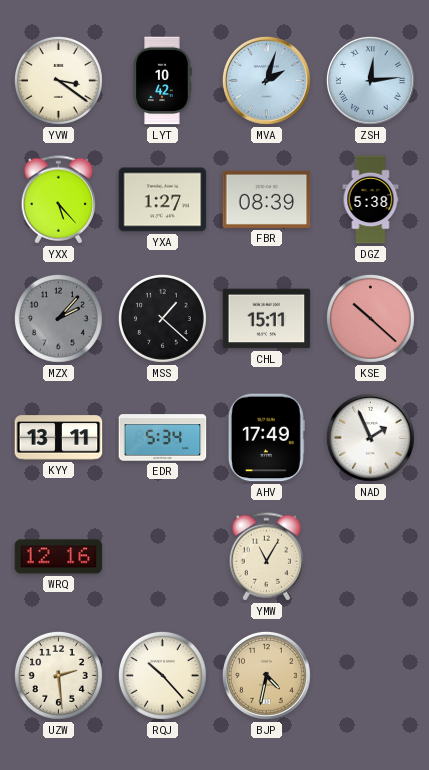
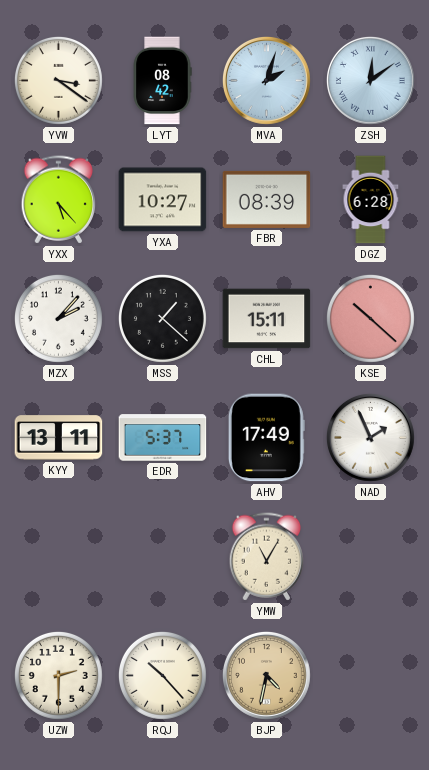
LYT: 10:42 -> 08:42 (162, 81)
ZSH: 12:14 -> 12:09 (370, 80)
YXA: 1:27 -> 10:27 (163, 200)
DGZ: 5:38 -> 6:28 (371, 200)
MZX dial: grey -> white (58, 318)
EDR: 5:34 -> 5:37 (163, 438)
WRQ: 12:16 -> none (59, 557)
UZW: 2:29 -> 2:30 (58, 675)
